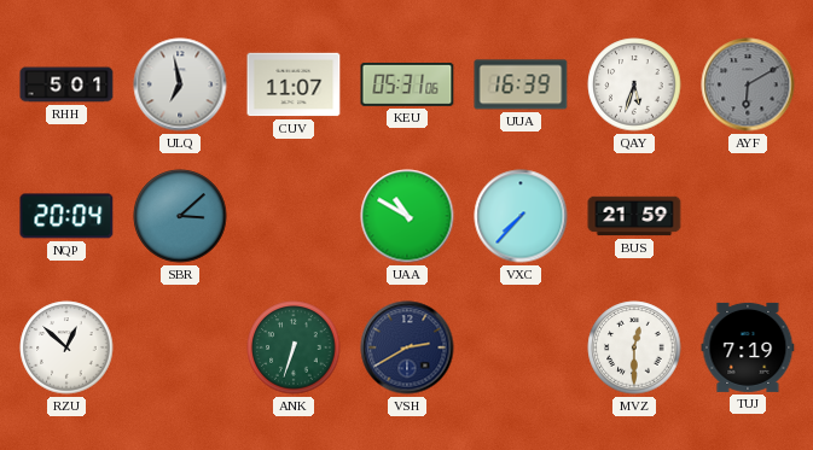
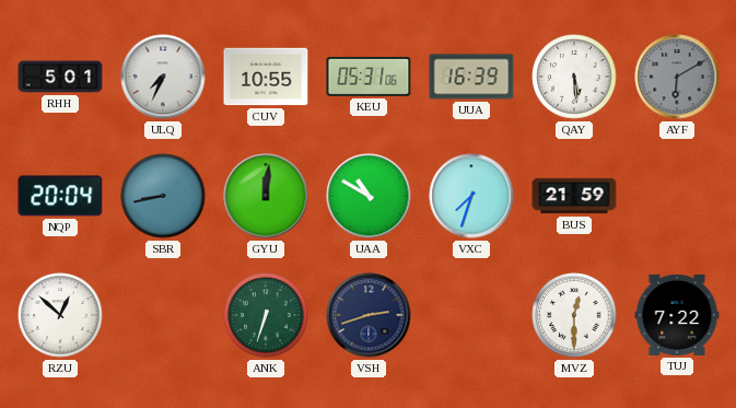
ULQ: 6:58 -> 7:34 (163, 77)
CUV: 11:07 -> 10:55 (266, 77)
QAY: 5:33 -> 5:29 (574, 77)
SBR: 3:08 -> 8:43 (163, 196)
GYU: none -> 12:01 (266, 196)
VXC: 7:37 -> 7:33 (471, 196)
VSH: 2:40 -> 2:42 (369, 315)
TUJ: 7:19 -> 7:22 (677, 315)
